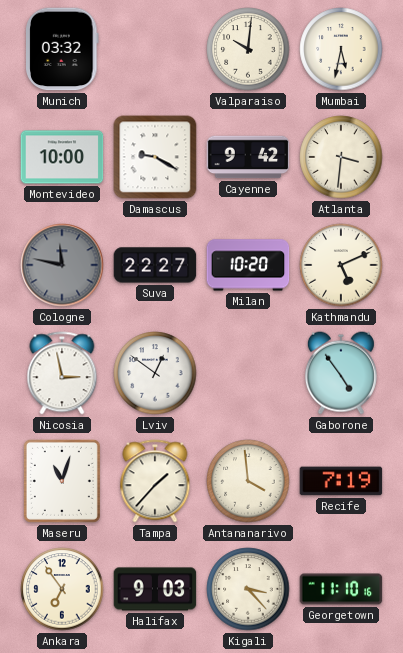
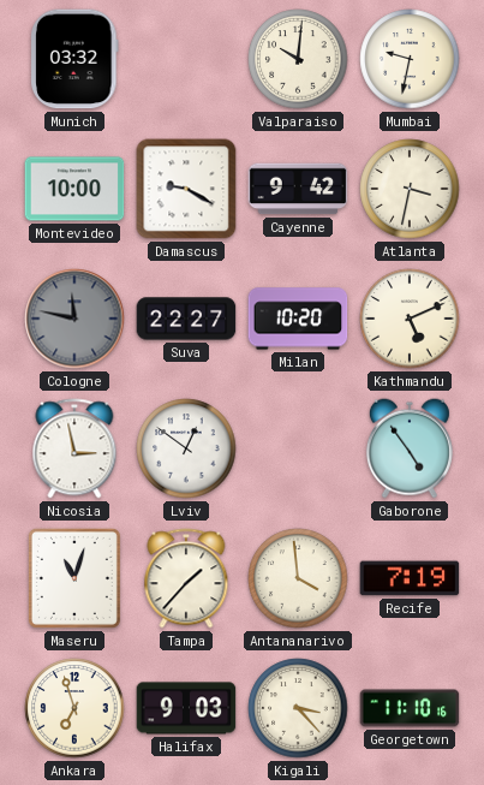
Mumbai: 5:32 -> 9:32 (410, 59)
Atlanta: 3:31 -> 3:32 (410, 189)
Ankara: 6:54 -> 6:57 (74, 708)
